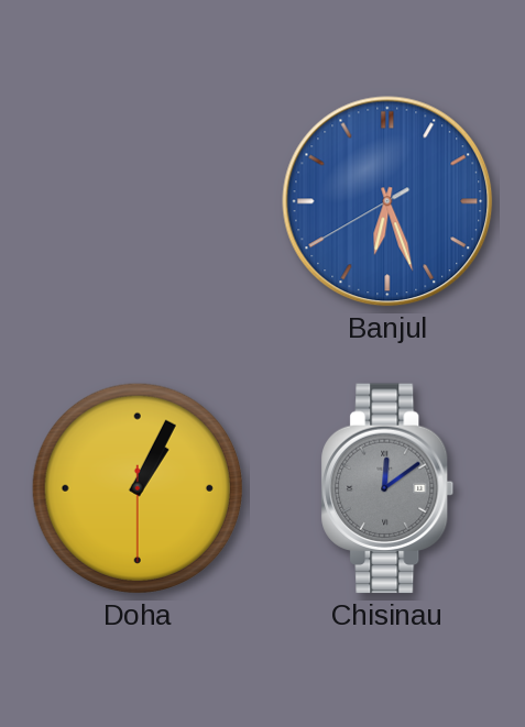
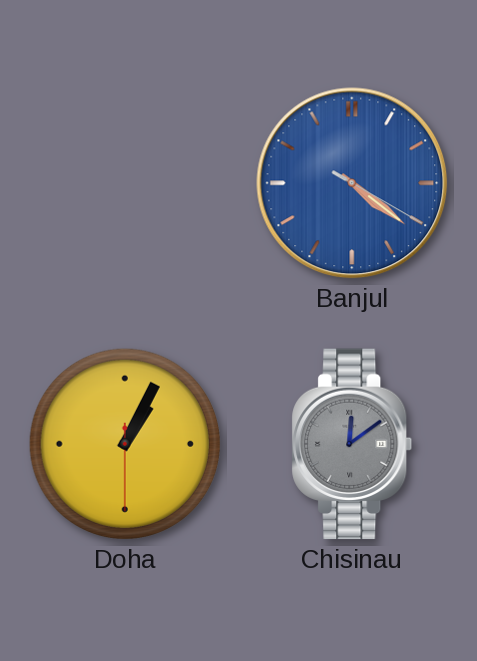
Banjul: 6:26 -> 4:21 (352, 183)
